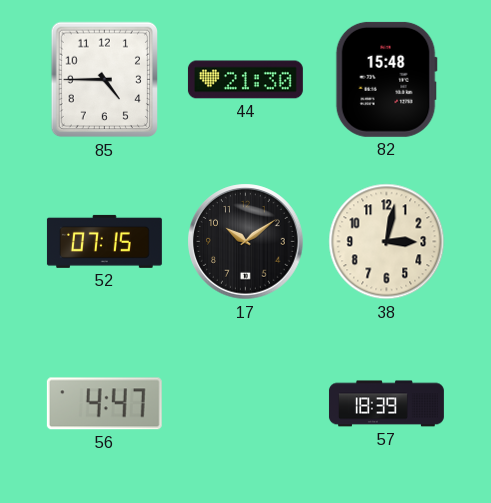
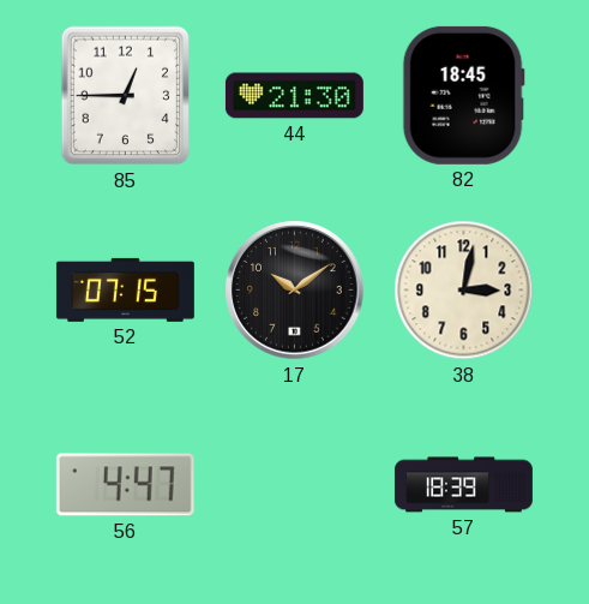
85: 4:45 -> 12:45 (126, 96)
82: 15:48 -> 18:45 (463, 95)
